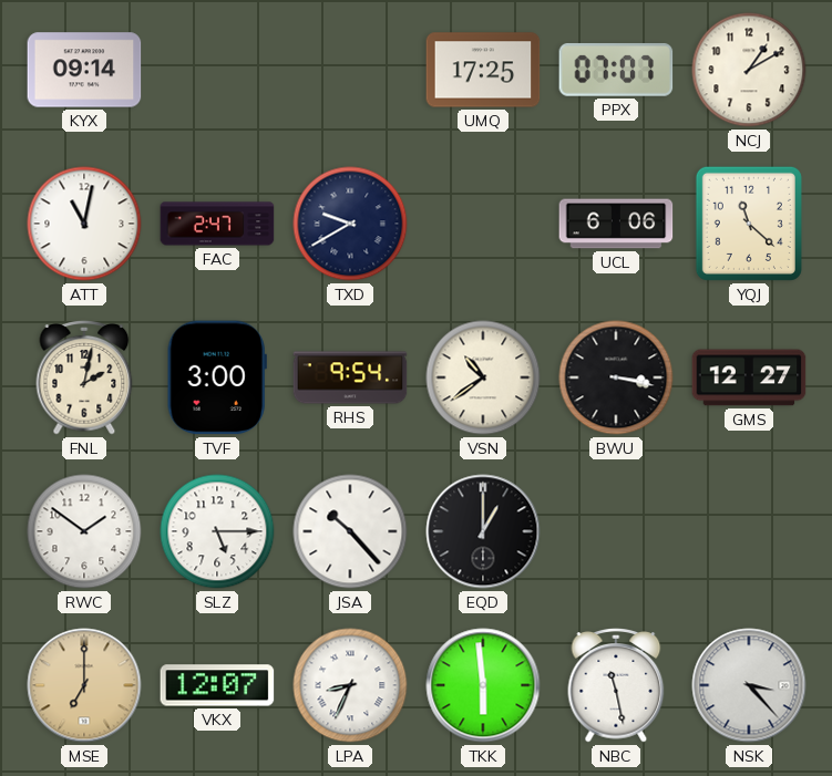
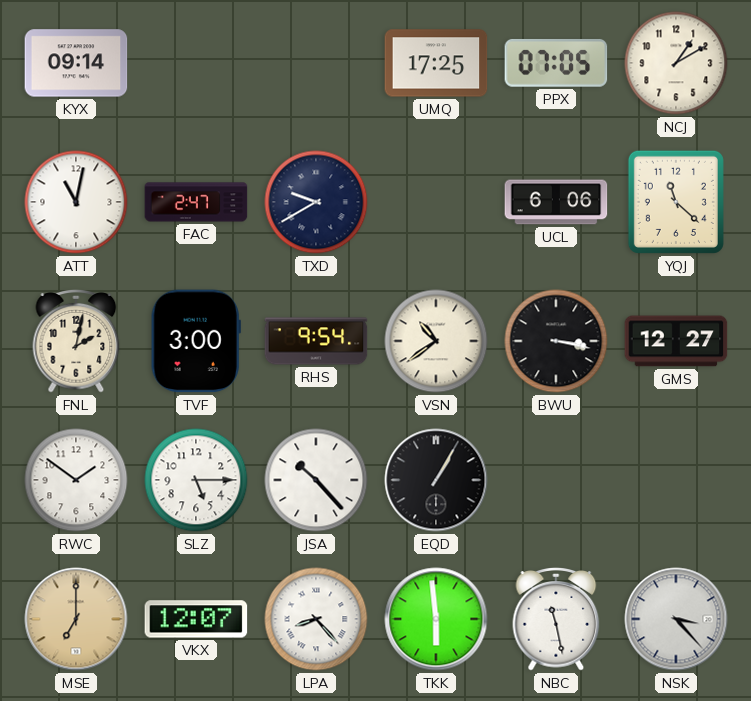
PPX: 07:07 -> 07:05 (556, 63)
EQD: 1:00 -> 1:05 (436, 480)
LPA: 8:34 -> 8:23 (316, 619)
